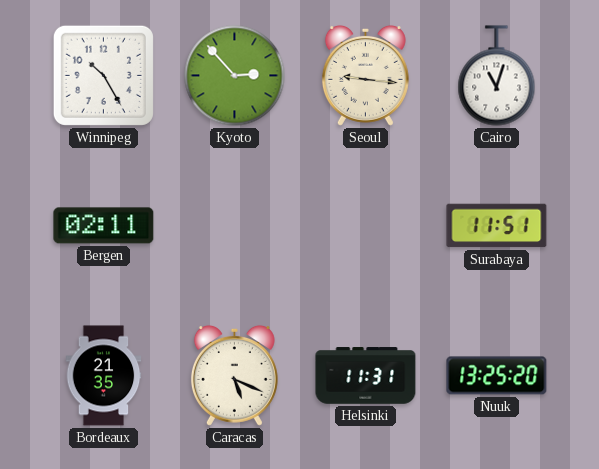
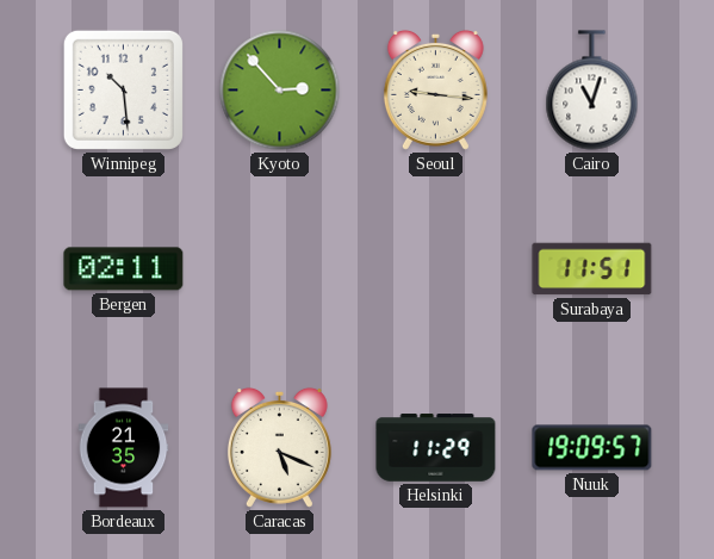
Winnipeg: 10:25 -> 10:29 (123, 89)
Helsinki: 11:31 -> 11:29 (436, 448)
Nuuk: 13:25 -> 19:09 (592, 448)
